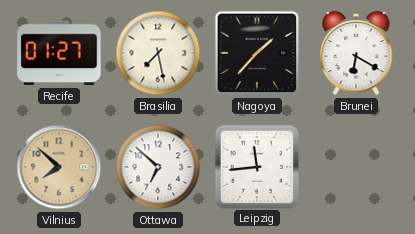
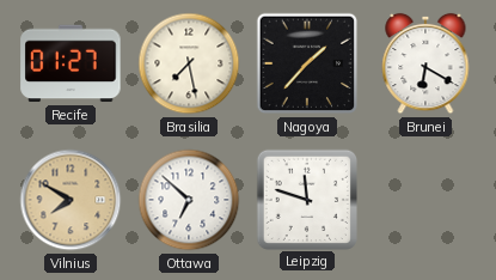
Vilnius: 7:52 -> 7:50 (71, 200)
Leipzig: 11:44 -> 11:48 (306, 199)
